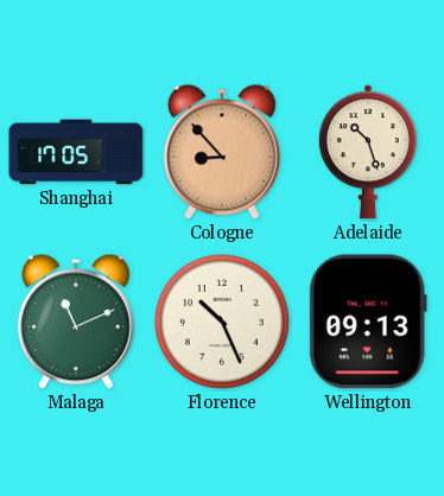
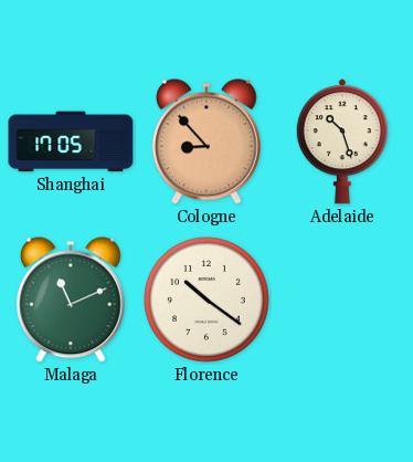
Florence: 10:26 -> 10:21 (208, 301)
Wellington: 09:13 -> none (368, 322)
